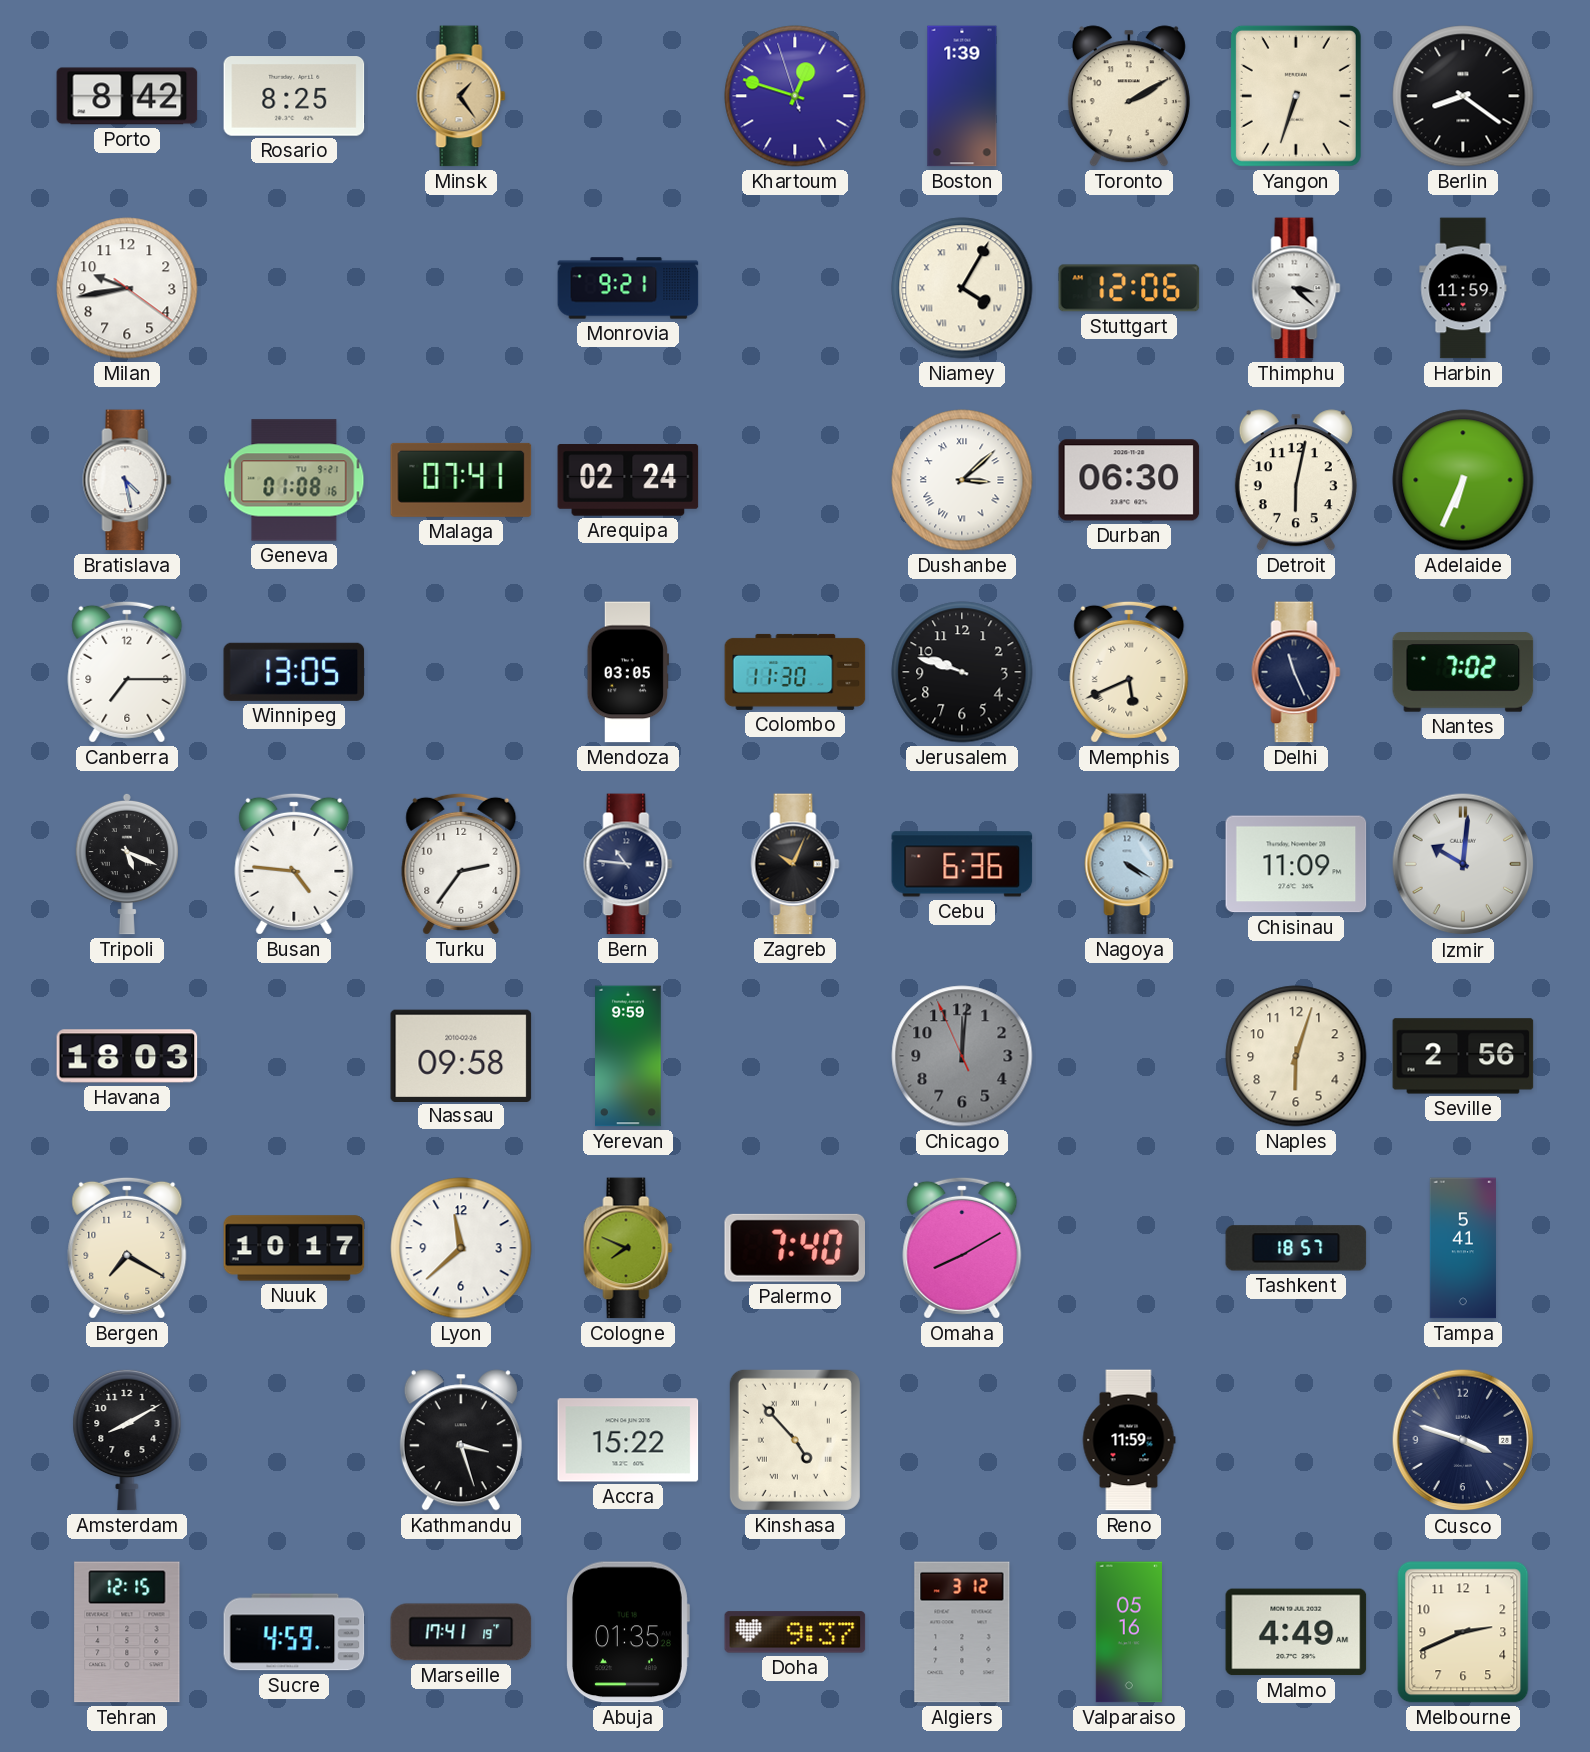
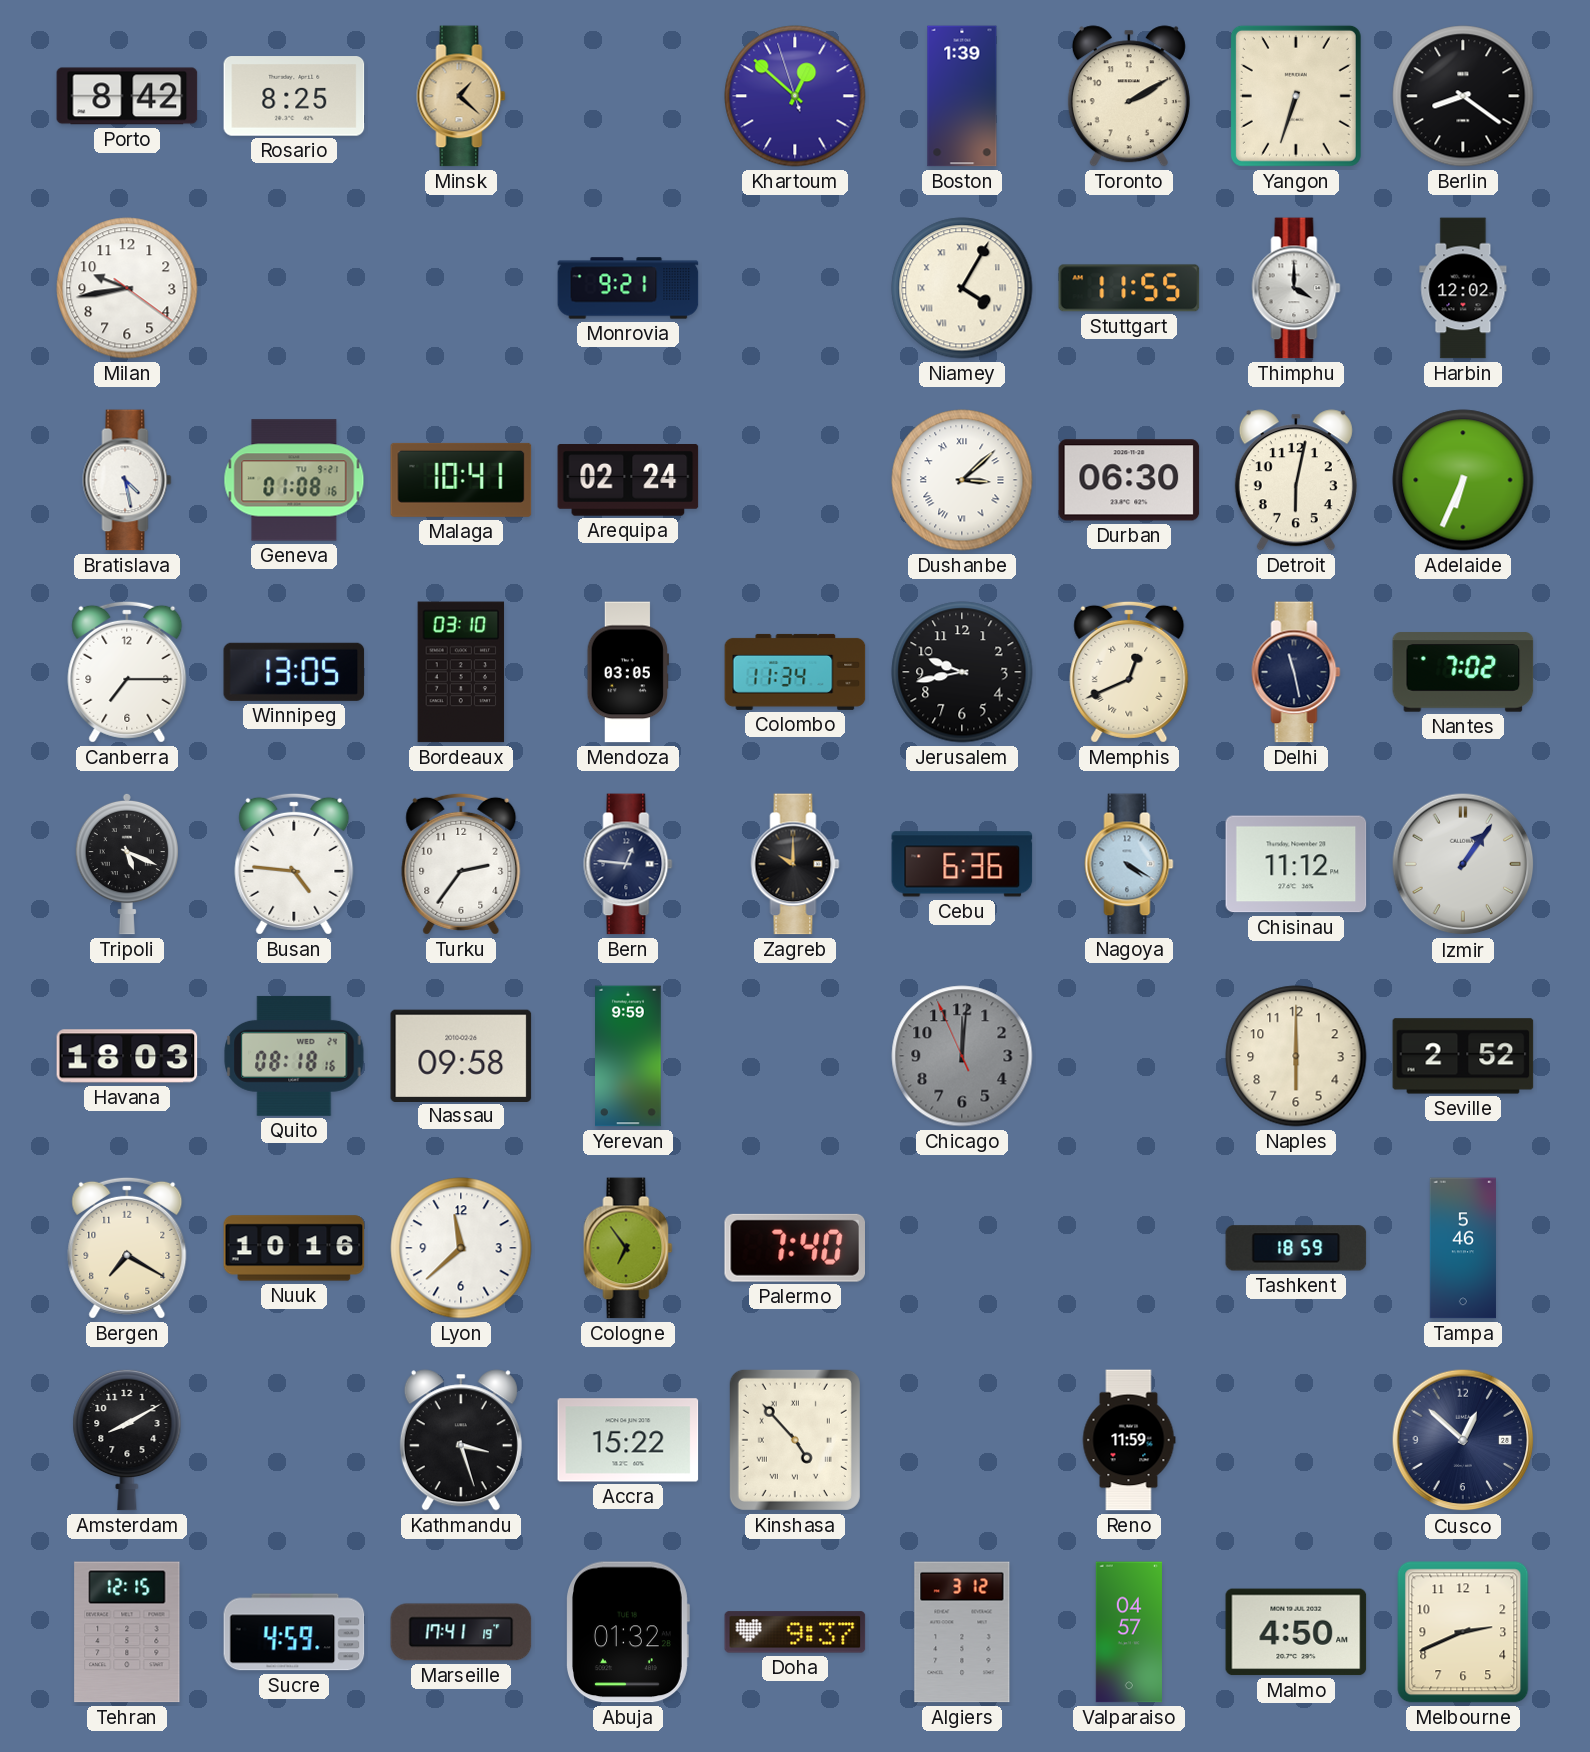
Minsk: 1:24 -> 1:22 (461, 96)
Khartoum: 12:47 -> 12:51 (795, 96)
Stuttgart: 12:06 -> 11:55 (1129, 288)
Thimphu: 3:22 -> 4:00 (1296, 288)
Harbin: 11:59 -> 12:02 (1463, 288)
Malaga: 07:41 -> 10:41 (461, 480)
Bordeaux: none -> 03:10 (461, 672)
Colombo: 11:30 -> 11:34 (795, 672)
Jerusalem: 9:48 -> 9:43 (962, 672)
Memphis: 5:41 -> 12:41 (1129, 672)
Delhi: 11:26 -> 11:28 (1296, 672)
Bern: 10:46 -> 12:46 (628, 864)
Zagreb: 10:04 -> 10:00 (795, 864)
Chisinau: 11:09 -> 11:12 (1296, 864)
Izmir: 10:01 -> 1:06 (1463, 864)
Quito: none -> 08:18 (294, 1056)
Naples: 6:03 -> 6:00 (1296, 1056)
Seville: 2:56 -> 2:52 (1463, 1056)
Nuuk: 10:17 -> 10:16 (294, 1248)
Cologne: 7:49 -> 6:54 (628, 1248)
Omaha: 8:10 -> none (962, 1248)
Tashkent: 18:57 -> 18:59 (1296, 1248)
Tampa: 5:41 -> 5:46 (1462, 1248)
Cusco: 3:48 -> 12:52 (1463, 1440)
Abuja: 01:35 -> 01:32 (628, 1632)
Valparaiso: 05:16 -> 04:57 (1128, 1632)
Malmo: 4:49 -> 4:50 (1296, 1632)
